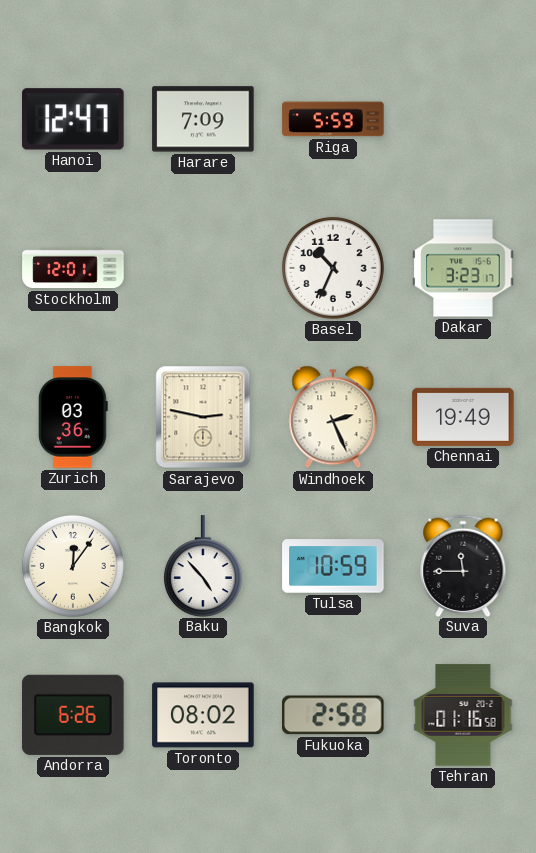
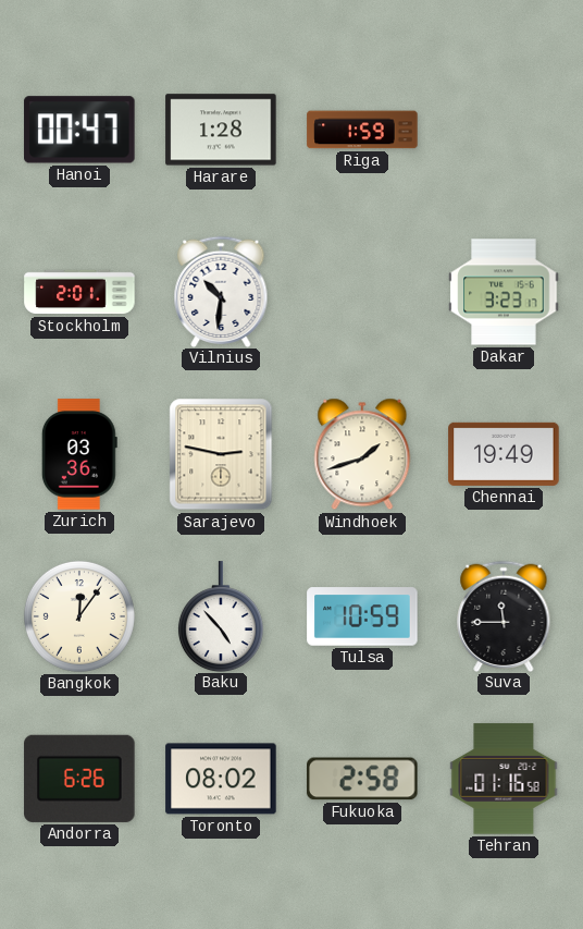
Hanoi: 12:47 -> 00:47 (79, 130)
Harare: 7:09 -> 1:28 (221, 130)
Riga: 5:59 -> 1:59 (362, 130)
Stockholm: 12:01 -> 2:01 (79, 292)
Vilnius: none -> 10:31 (221, 291)
Basel: 10:34 -> none (333, 268)
Windhoek: 2:26 -> 1:42 (362, 454)
